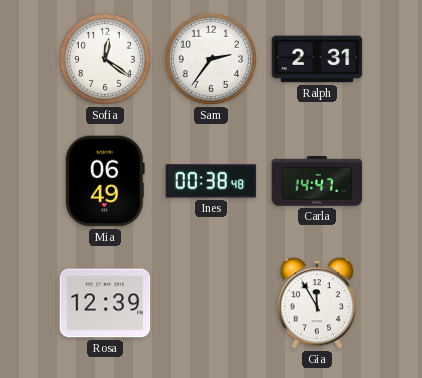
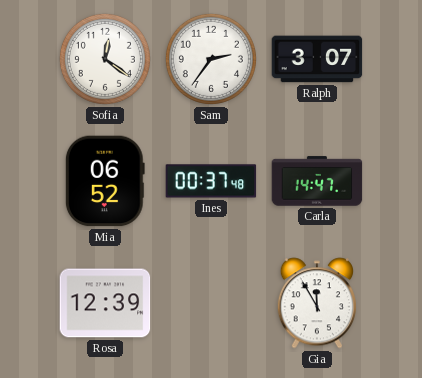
Ralph: 2:31 -> 3:07 (317, 59)
Mia: 06:49 -> 06:52 (105, 181)
Ines: 00:38 -> 00:37 (211, 181)
